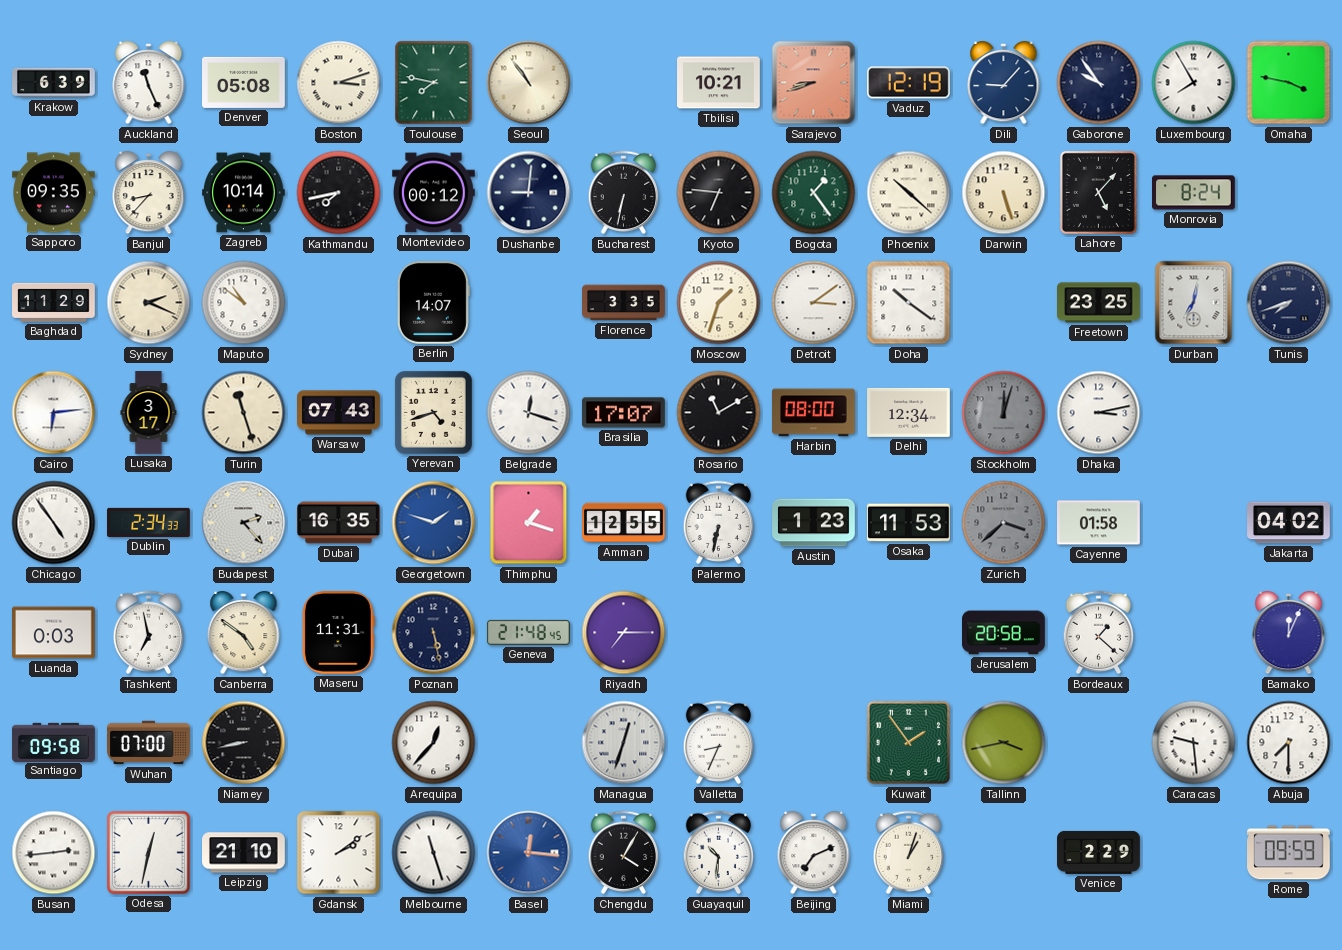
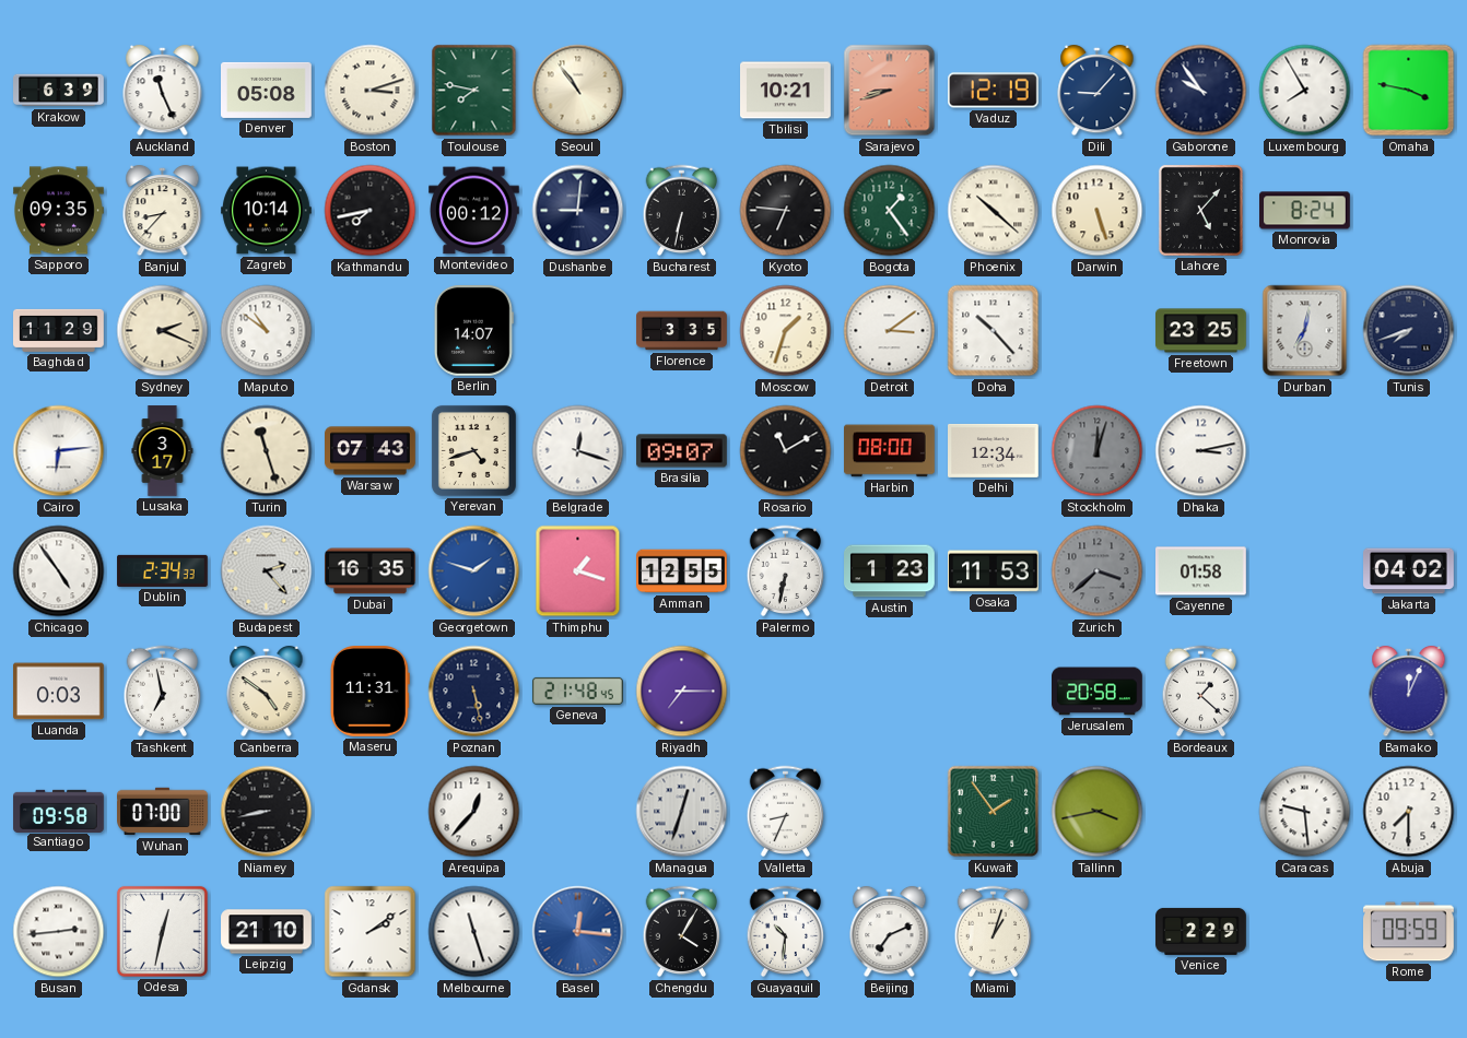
Doha: 10:21 -> 10:23 (994, 331)
Brasilia: 17:07 -> 09:07 (682, 451)
